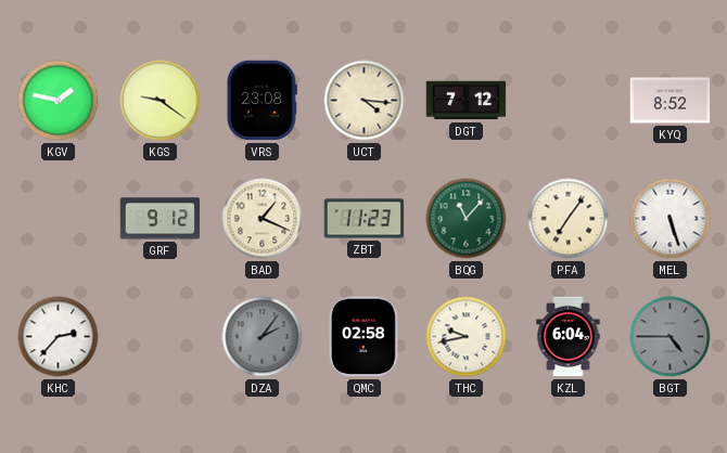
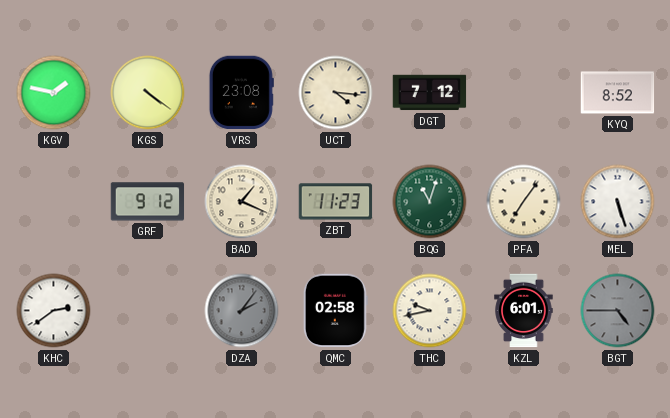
KGS: 9:21 -> 4:21 (148, 93)
BQG: 11:07 -> 11:03 (430, 202)
KHC: 2:37 -> 2:39 (54, 311)
KZL: 6:04 -> 6:01 (524, 311)
